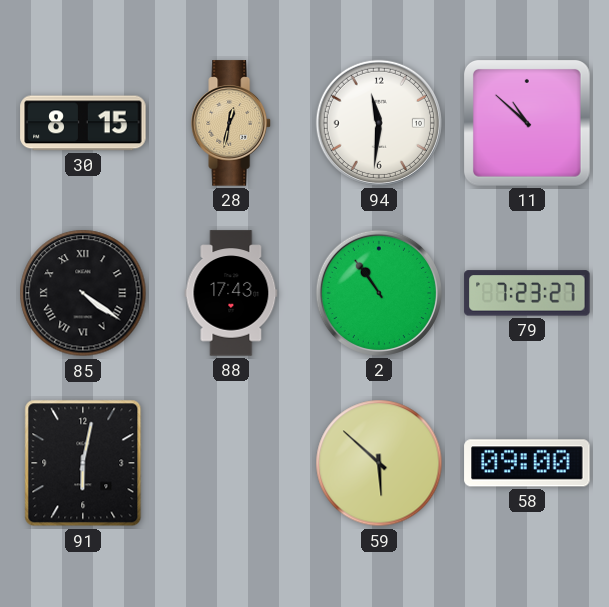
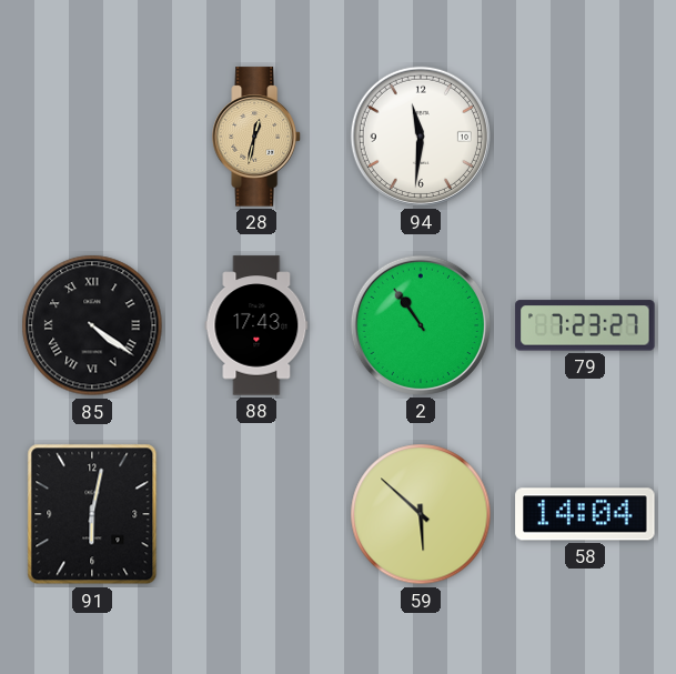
30: 8:15 -> none (83, 123)
11: 10:52 -> none (527, 123)
58: 09:00 -> 14:04 (585, 514)
